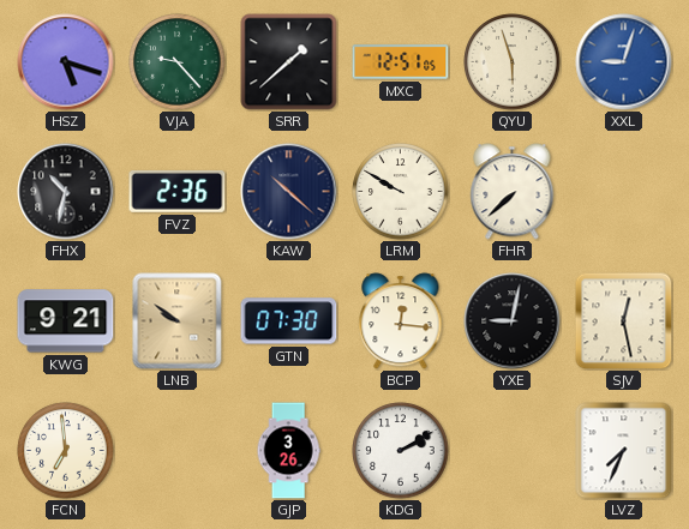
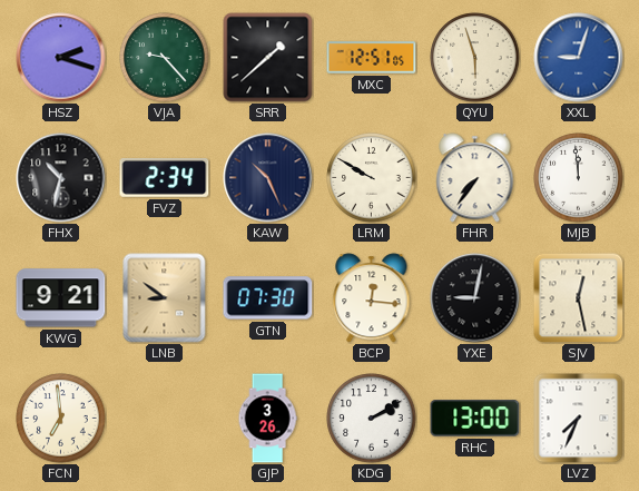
HSZ: 5:18 -> 2:18 (61, 58)
FVZ: 2:36 -> 2:34 (165, 177)
KAW: 10:22 -> 10:26 (268, 178)
FHR: 7:38 -> 7:36 (475, 178)
MJB: none -> 11:59 (579, 178)
LNB: 9:51 -> 8:51 (165, 298)
RHC: none -> 13:00 (475, 419)
